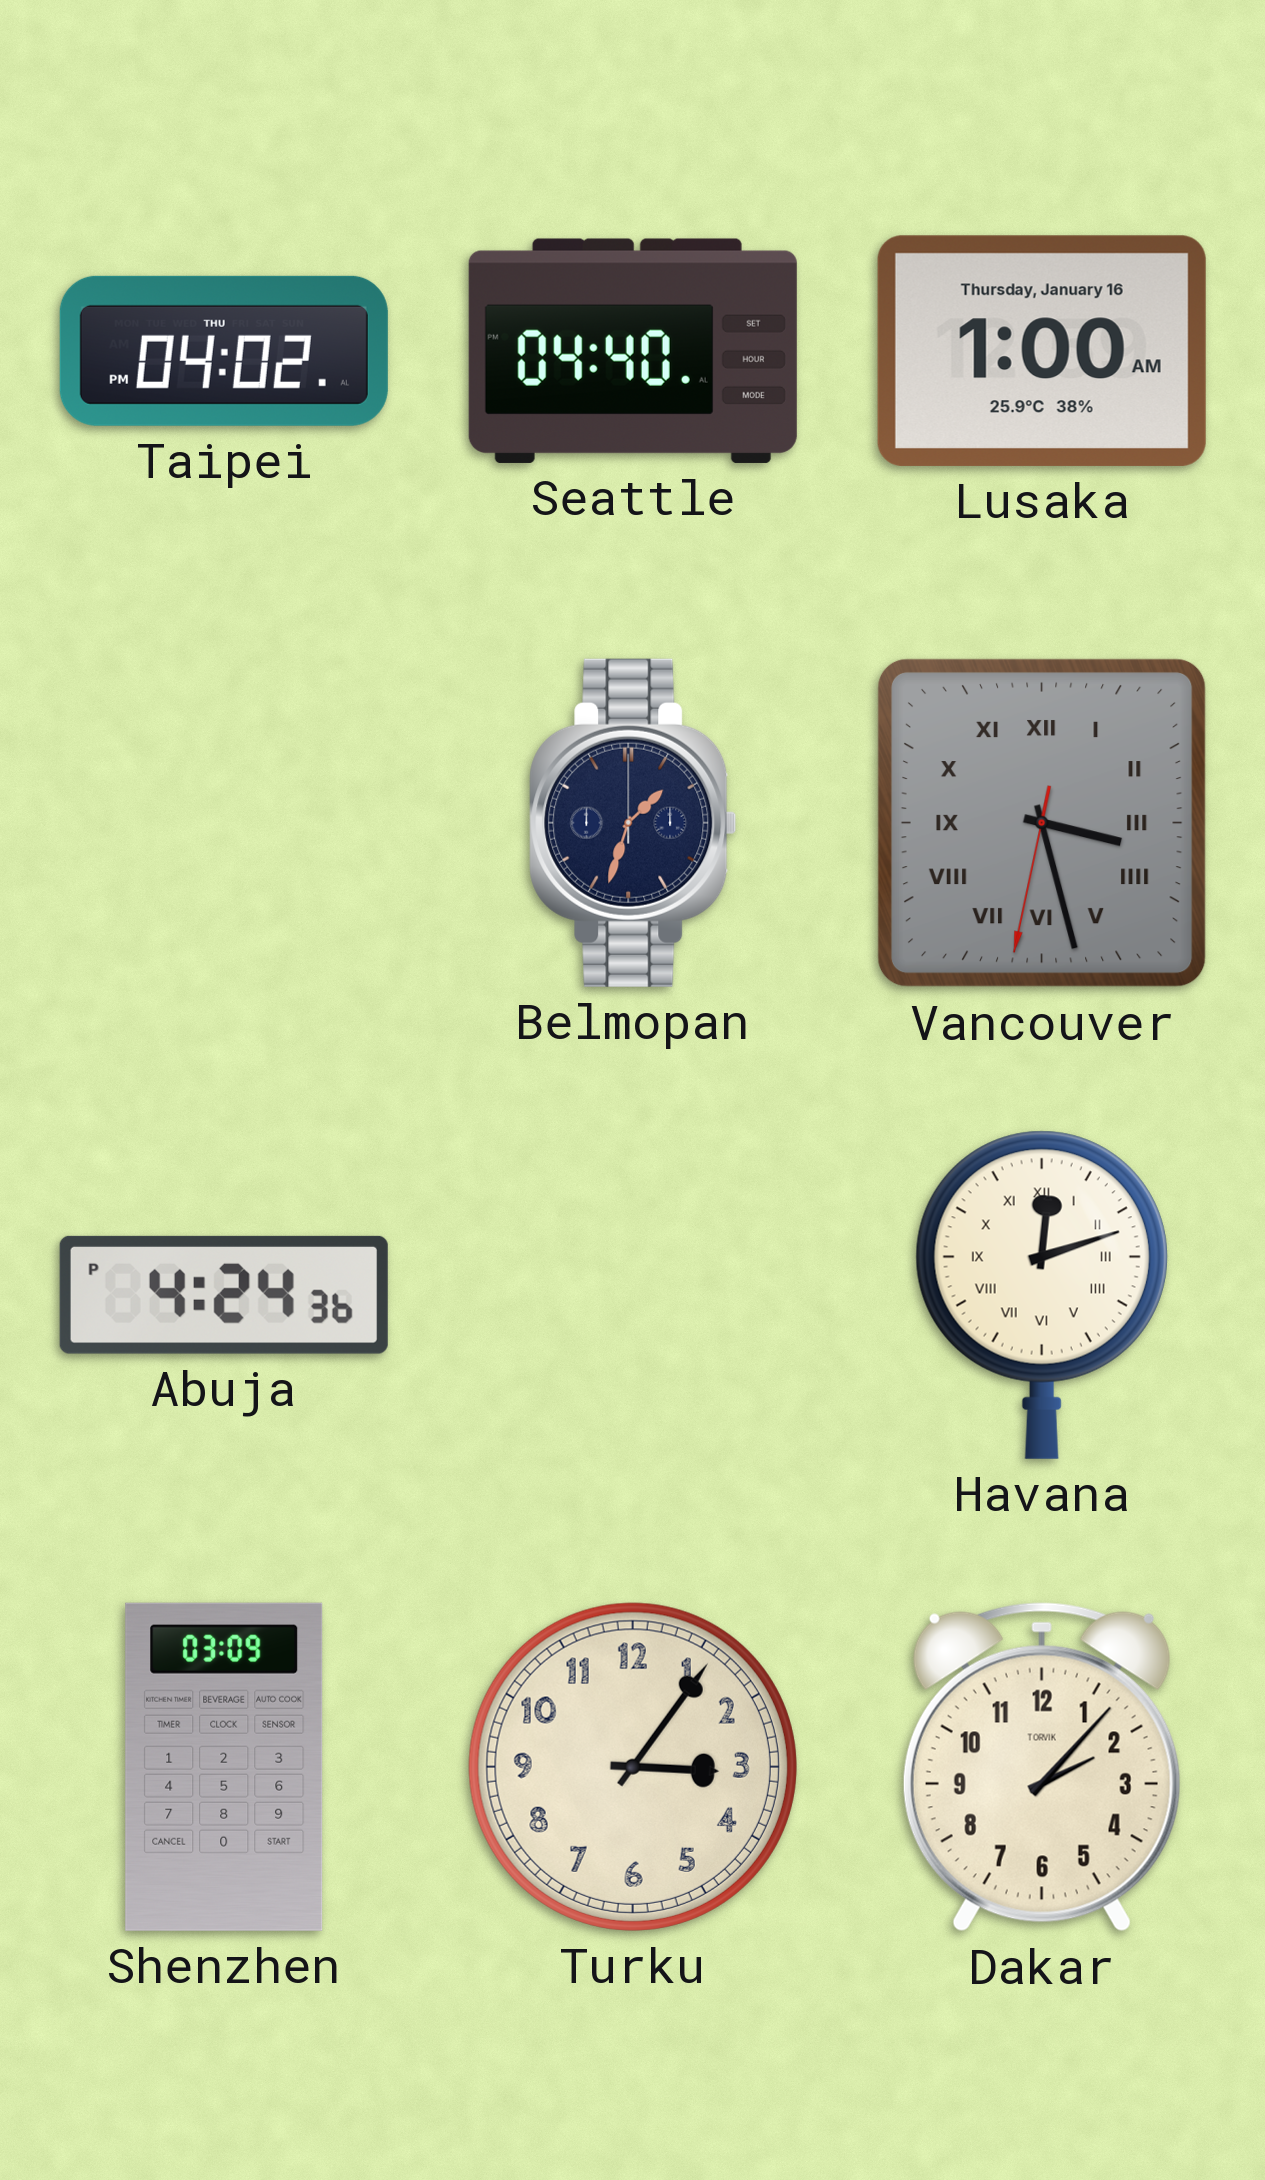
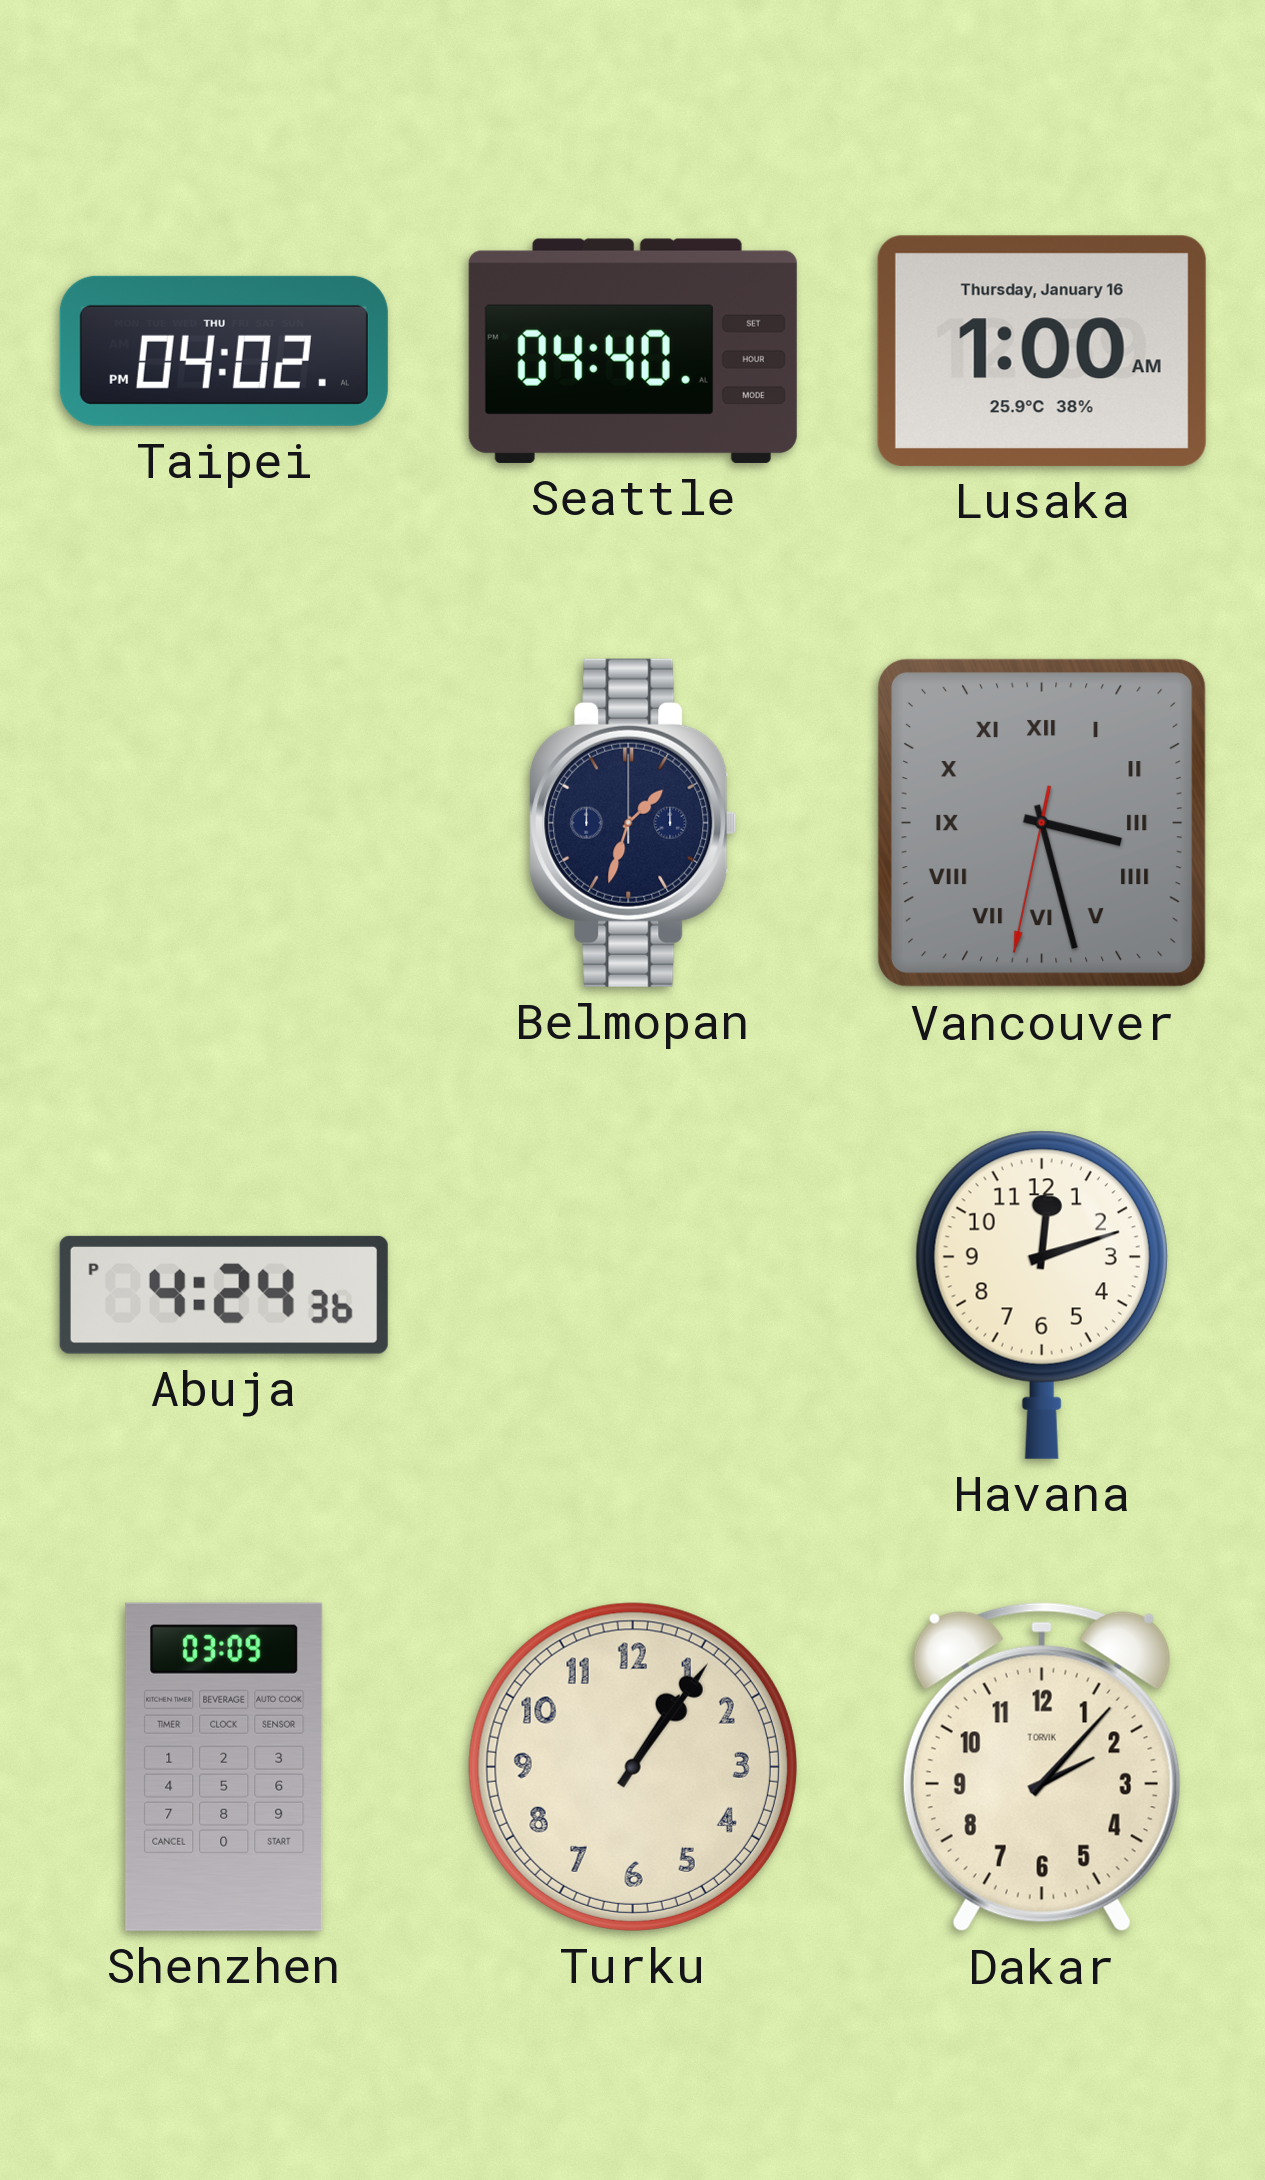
Havana numerals: Roman -> Arabic (1042, 1295)
Turku: 3:06 -> 1:06 (633, 1767)
